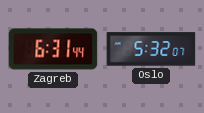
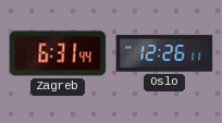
Oslo: 5:32 -> 12:26 (164, 53)
